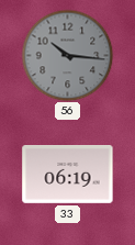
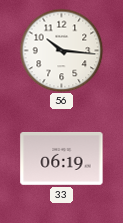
56 dial: grey -> white (61, 50)
